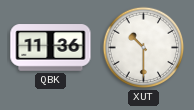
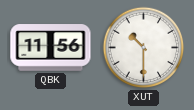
QBK: 11:36 -> 11:56 (51, 48)
